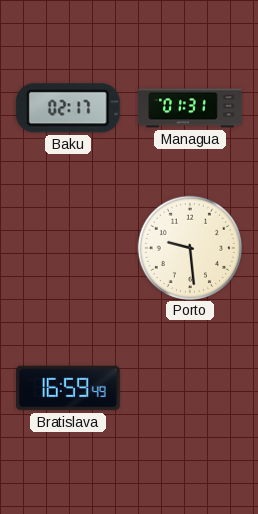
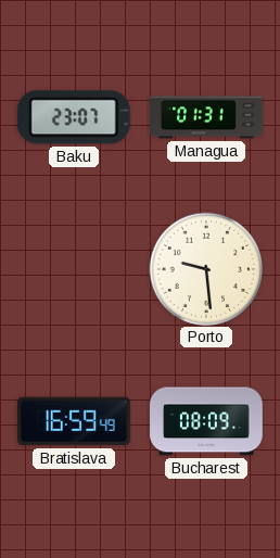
Baku: 02:17 -> 23:07 (74, 117)
Bucharest: none -> 08:09 (206, 421)
